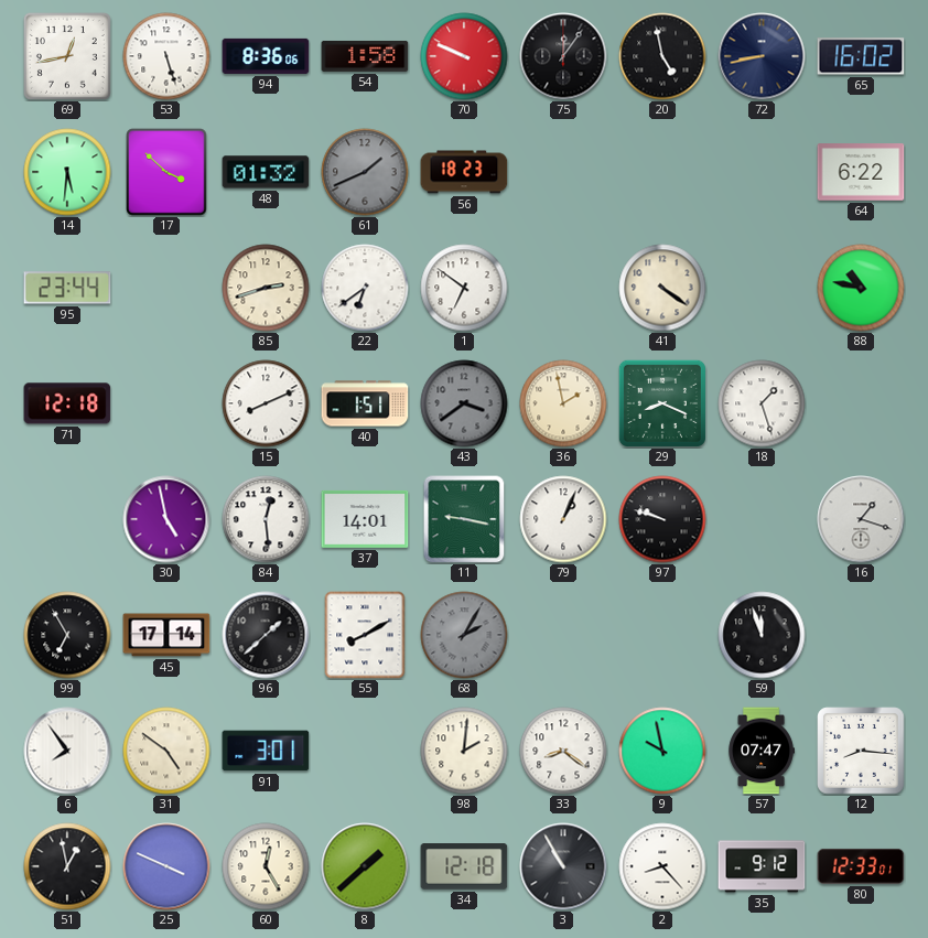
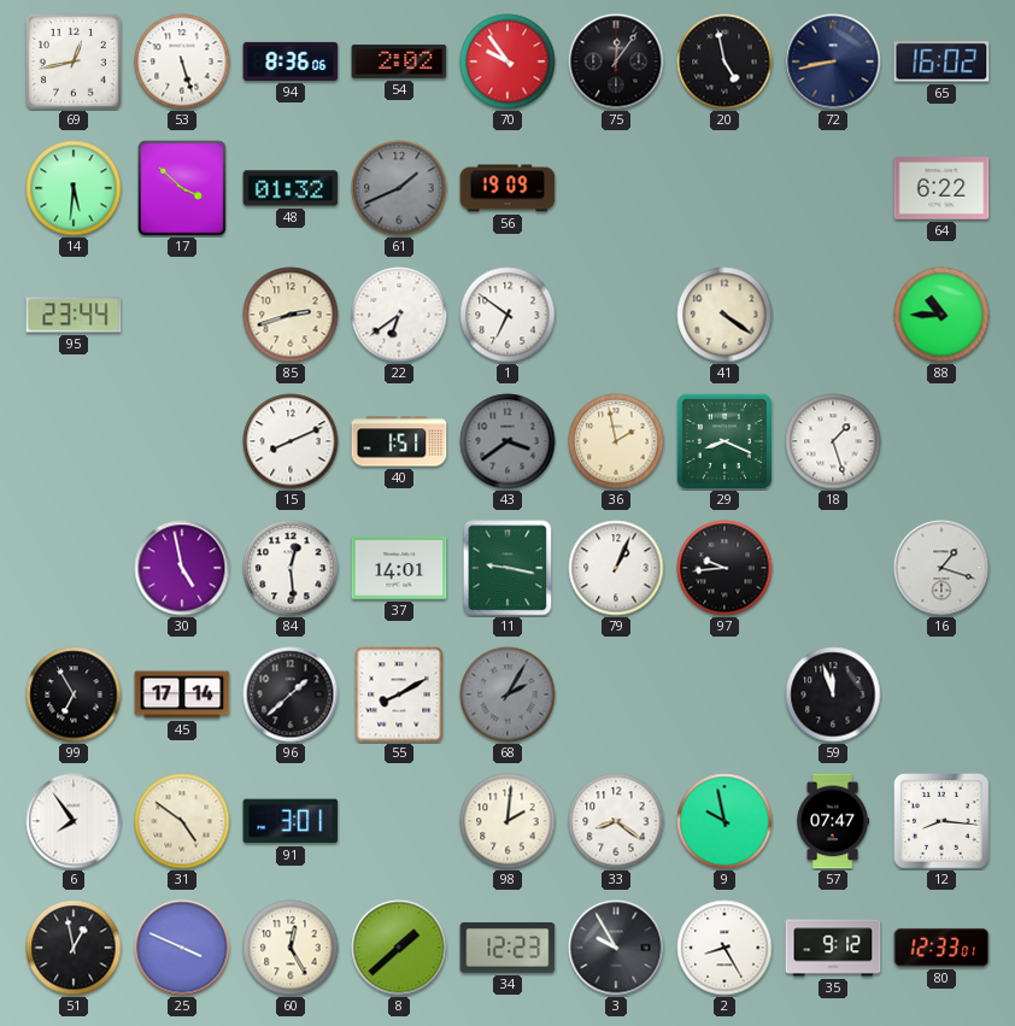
54: 1:58 -> 2:02 (399, 61)
70: 9:49 -> 9:54 (507, 61)
56: 18:23 -> 19:09 (507, 188)
88: 10:47 -> 10:45 (941, 315)
71: 12:18 -> none (67, 403)
97: 9:48 -> 9:44 (724, 568)
34: 12:18 -> 12:23 (507, 948)
3: 10:55 -> 9:55 (616, 948)
2: 8:23 -> 8:25 (724, 948)
